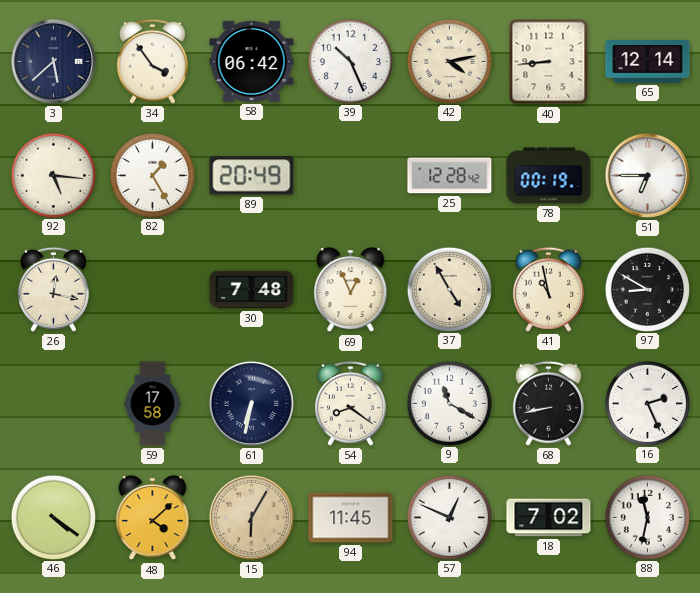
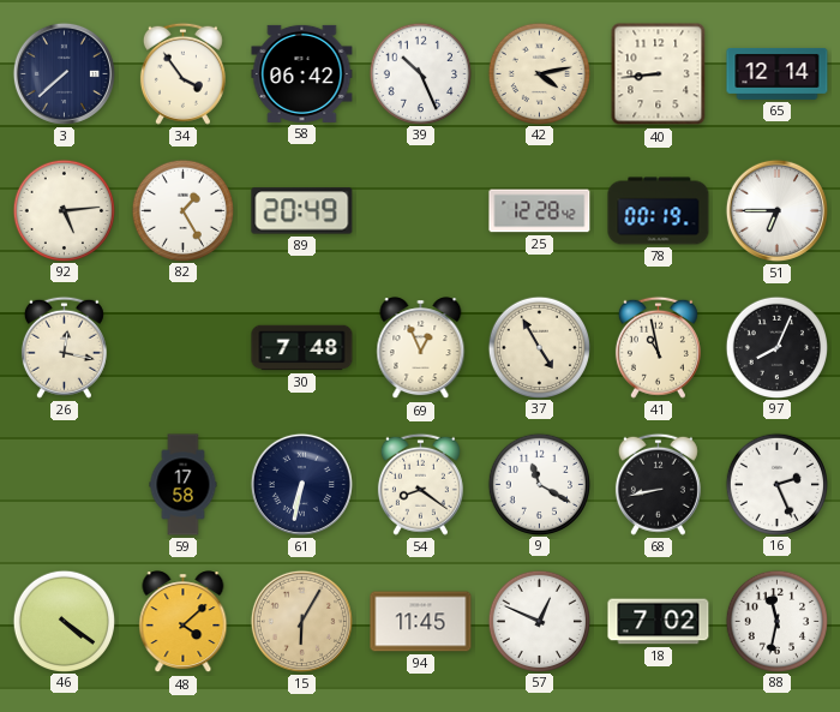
3: 5:38 -> 7:38 (64, 73)
92: 5:16 -> 5:14 (64, 210)
97: 8:50 -> 8:04 (776, 347)
